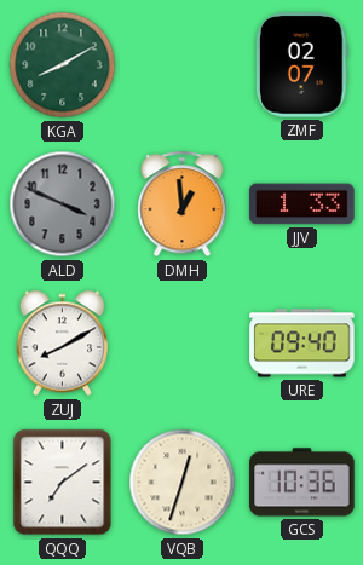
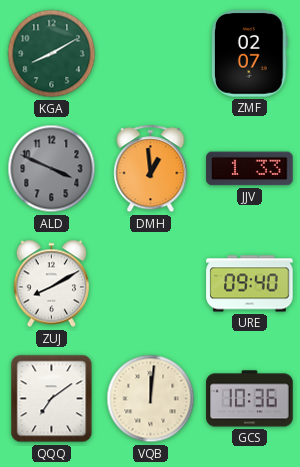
VQB: 12:33 -> 12:01 (151, 399)
